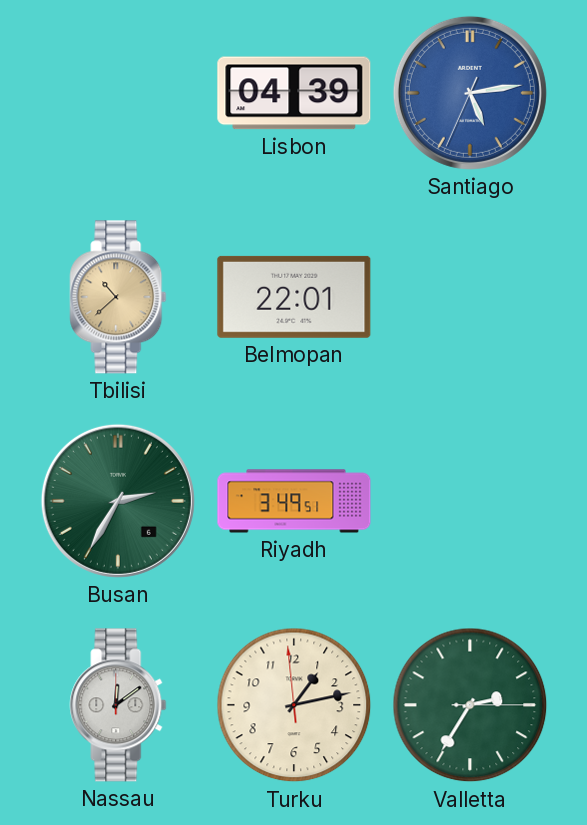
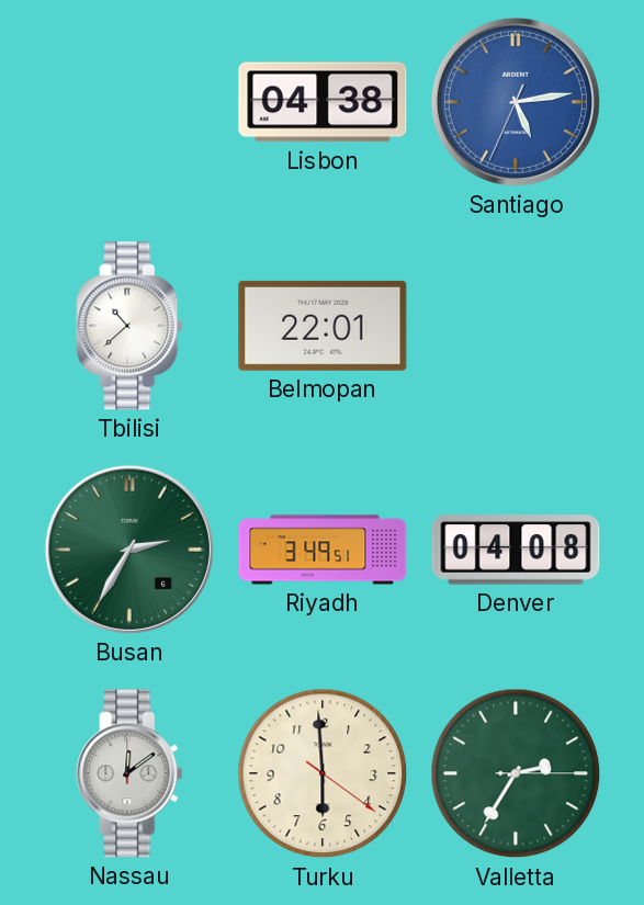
Lisbon: 04:39 -> 04:38 (323, 102)
Tbilisi dial: champagne -> white (129, 326)
Denver: none -> 04:08 (516, 550)
Turku: 1:12 -> 5:59 (323, 773)
